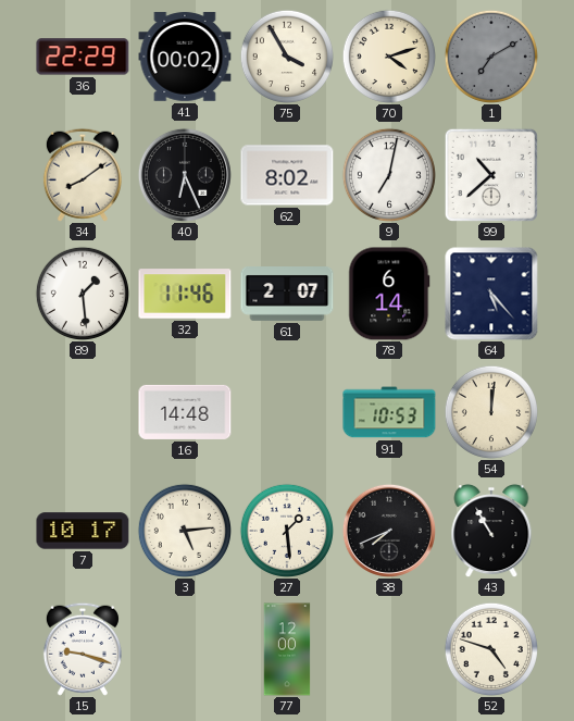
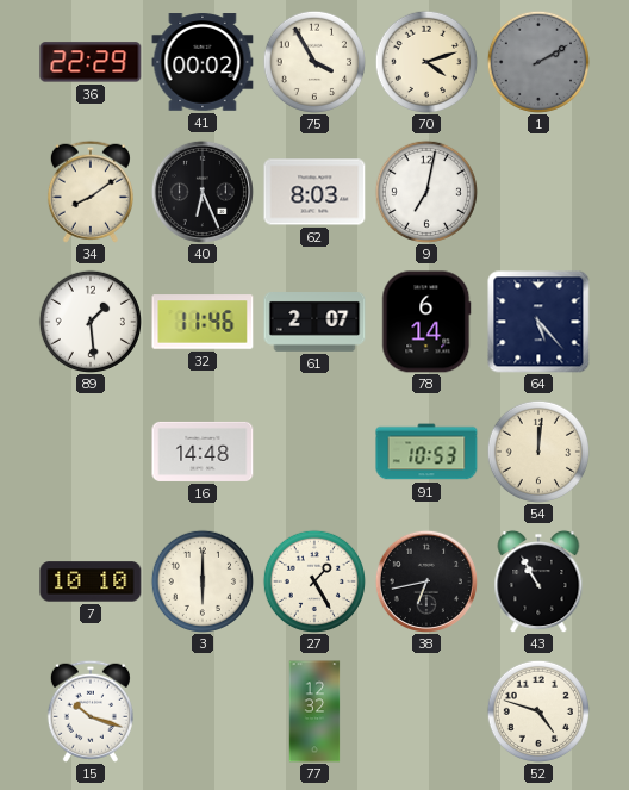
1: 7:10 -> 2:10 (537, 61)
62: 8:02 -> 8:03 (314, 192)
99: 10:38 -> none (491, 175)
7: 10:17 -> 10:10 (91, 581)
3: 5:14 -> 6:00 (201, 580)
27: 1:29 -> 1:25 (313, 580)
38: 7:41 -> 6:43 (426, 581)
15: 9:18 -> 10:18 (91, 711)
77: 12:00 -> 12:32 (314, 711)
